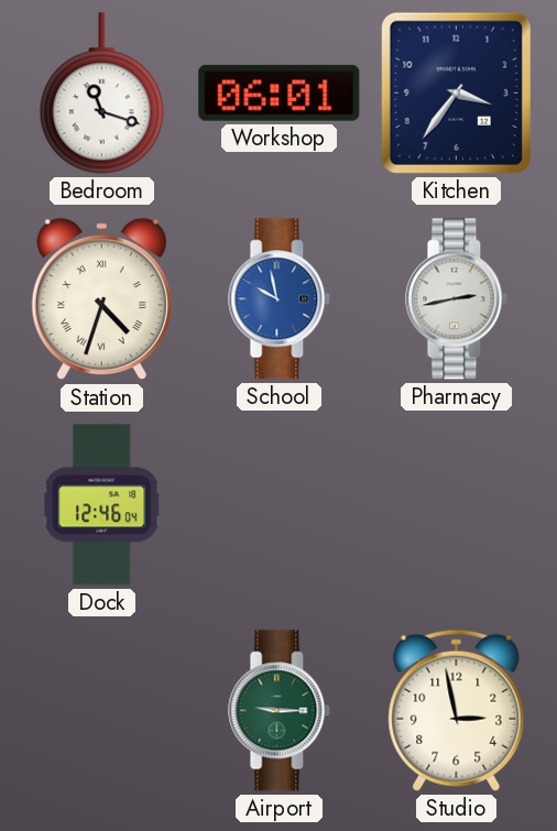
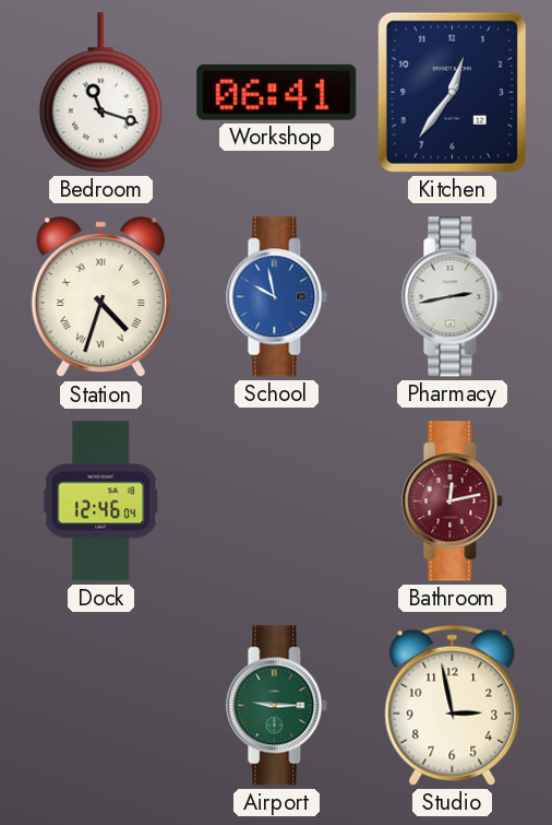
Workshop: 06:01 -> 06:41 (277, 92)
Kitchen: 3:36 -> 12:36 (452, 92)
Bathroom: none -> 12:13 (453, 502)
